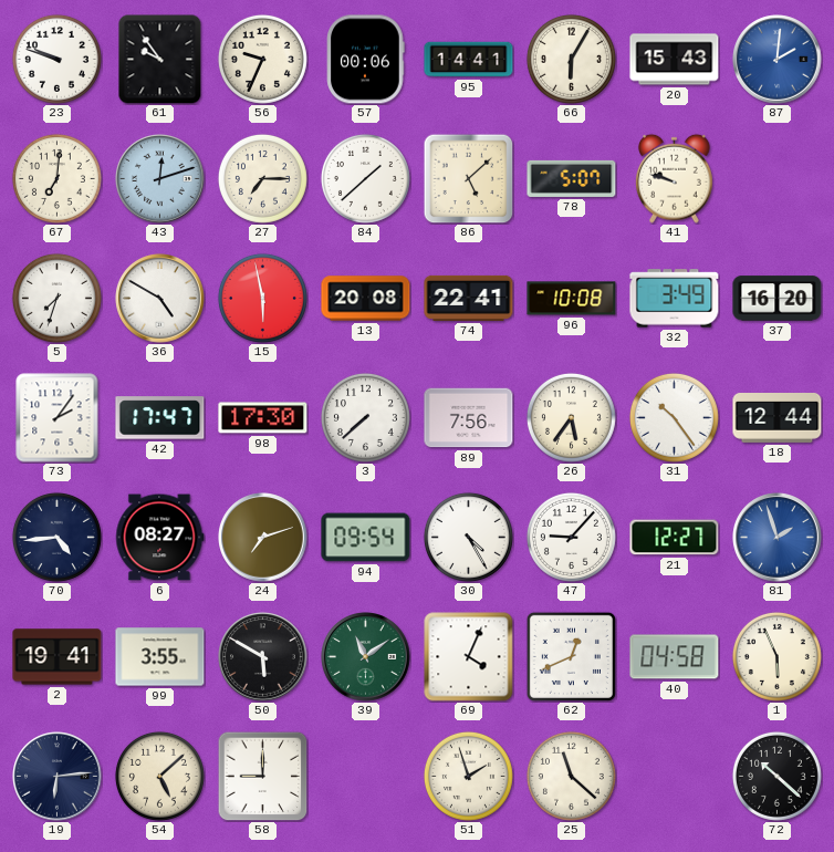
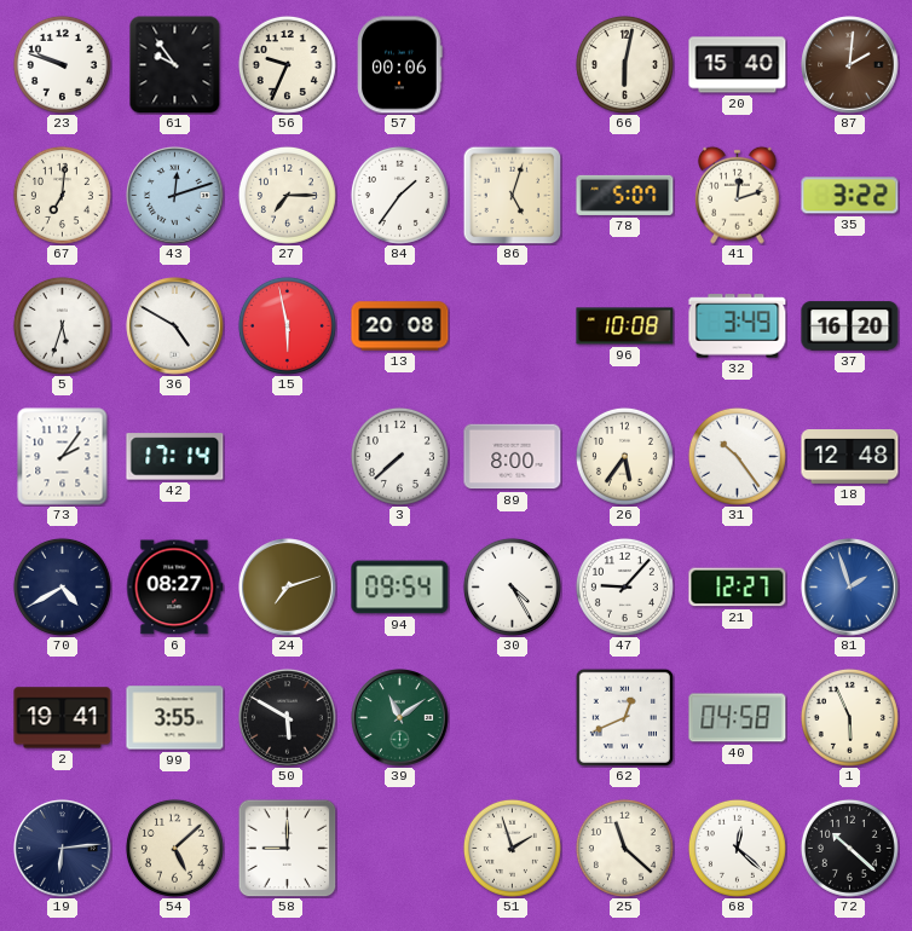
95: 14:41 -> none (469, 60)
66: 6:05 -> 6:02 (624, 64)
20: 15:43 -> 15:40 (738, 65)
87 dial: blue -> brown (850, 65)
84: 1:38 -> 1:36 (399, 195)
86: 5:08 -> 5:03 (512, 195)
41: 9:48 -> 12:12 (738, 195)
35: none -> 3:22 (850, 196)
5: 7:33 -> 5:33 (62, 325)
74: 22:41 -> none (469, 298)
42: 17:47 -> 17:14 (175, 457)
98: 17:30 -> none (263, 418)
89: 7:56 -> 8:00 (513, 457)
18: 12:44 -> 12:48 (850, 457)
70: 4:44 -> 4:40 (62, 586)
69: 4:04 -> none (469, 657)
68: none -> 12:22 (737, 848)
